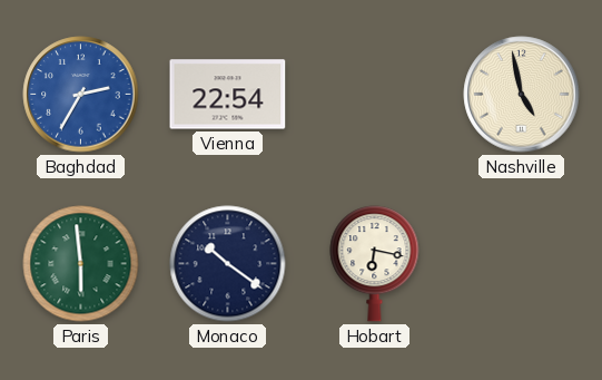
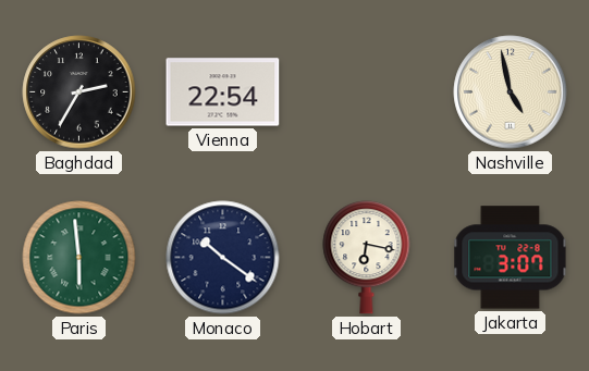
Baghdad dial: blue -> black (79, 92)
Jakarta: none -> 3:07 (511, 258)
